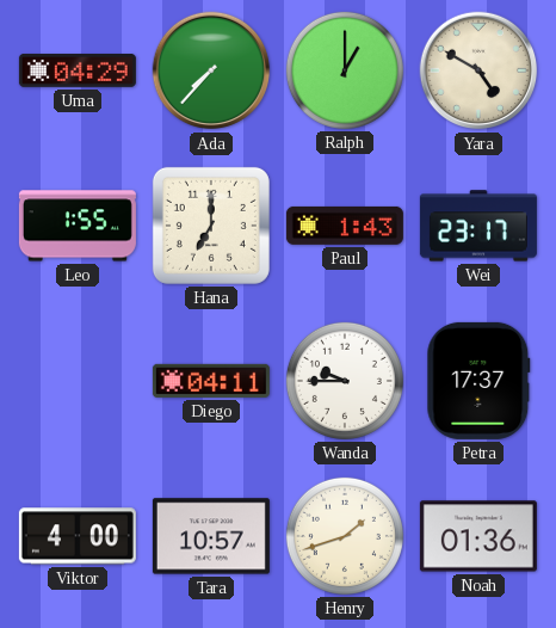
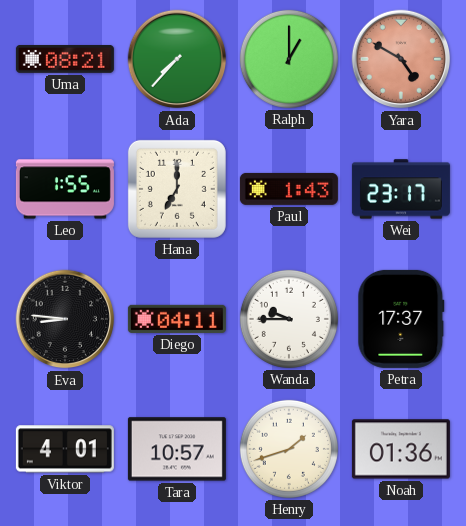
Uma: 04:29 -> 08:21 (65, 60)
Yara dial: cream -> salmon (401, 59)
Eva: none -> 8:46 (65, 319)
Viktor: 4:00 -> 4:01 (65, 449)
